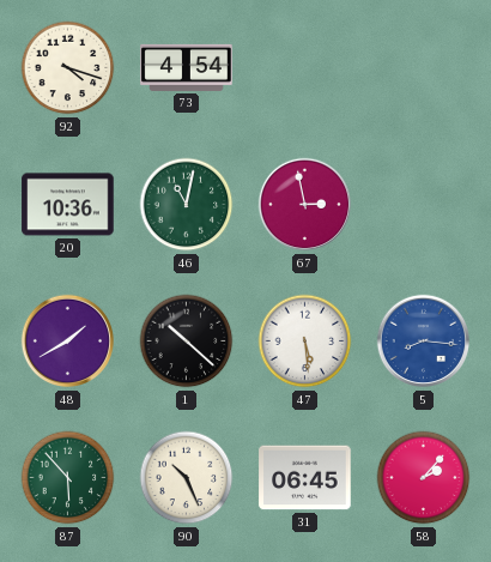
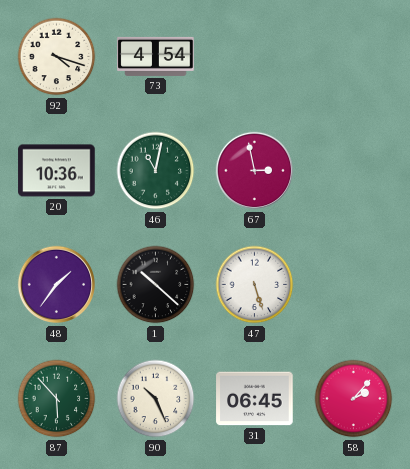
48: 1:40 -> 1:36 (57, 285)
47: 5:29 -> 5:27 (255, 285)
5: 8:16 -> none (424, 342)
